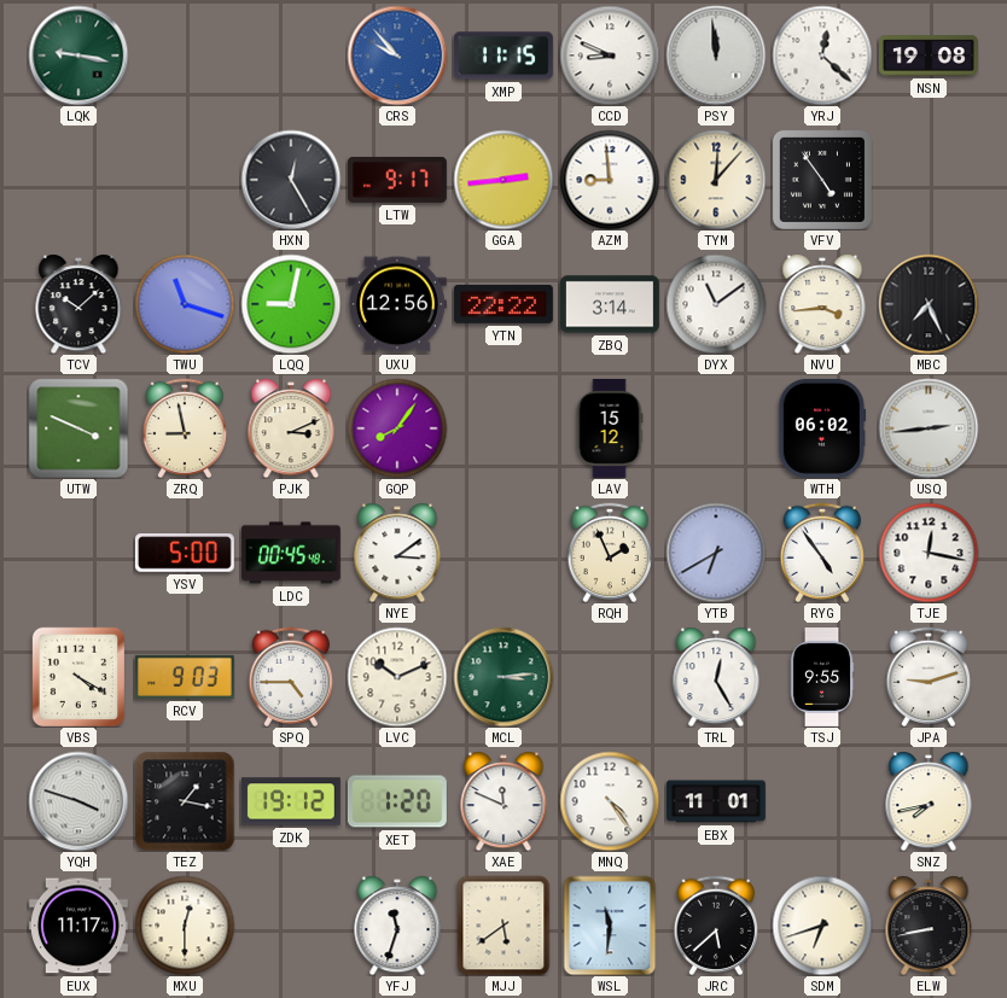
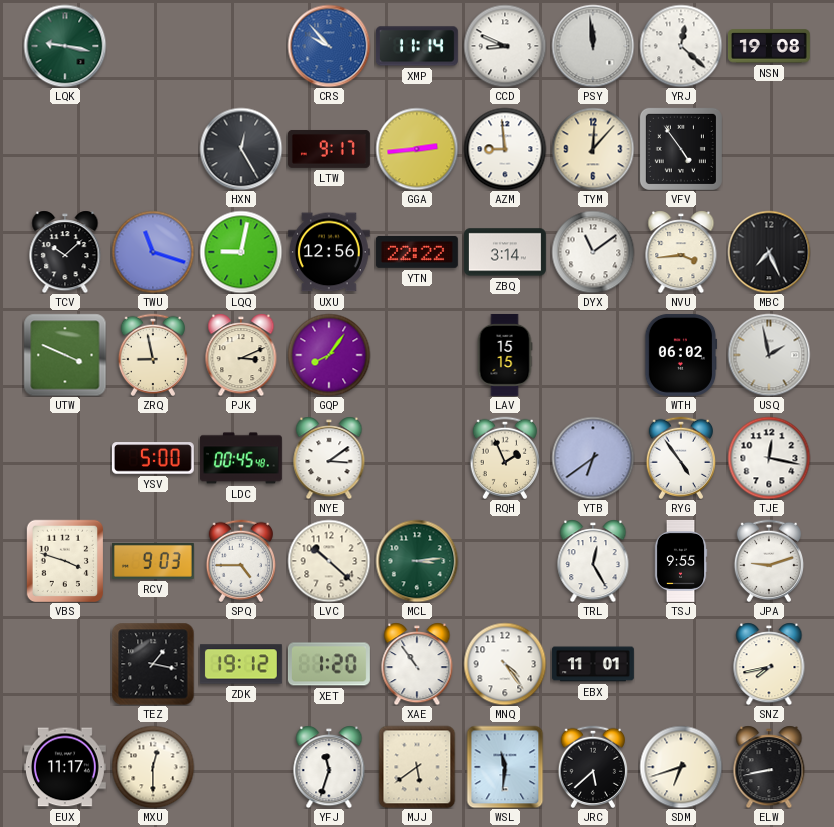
XMP: 11:15 -> 11:14 (417, 46)
LAV: 15:12 -> 15:15 (505, 355)
USQ: 2:44 -> 1:58 (769, 355)
YTB: 6:40 -> 6:39 (593, 458)
VBS: 4:20 -> 3:48 (65, 561)
LVC: 10:11 -> 10:22 (329, 561)
YQH: 3:48 -> none (78, 801)
XAE: 11:49 -> 10:54 (417, 664)
